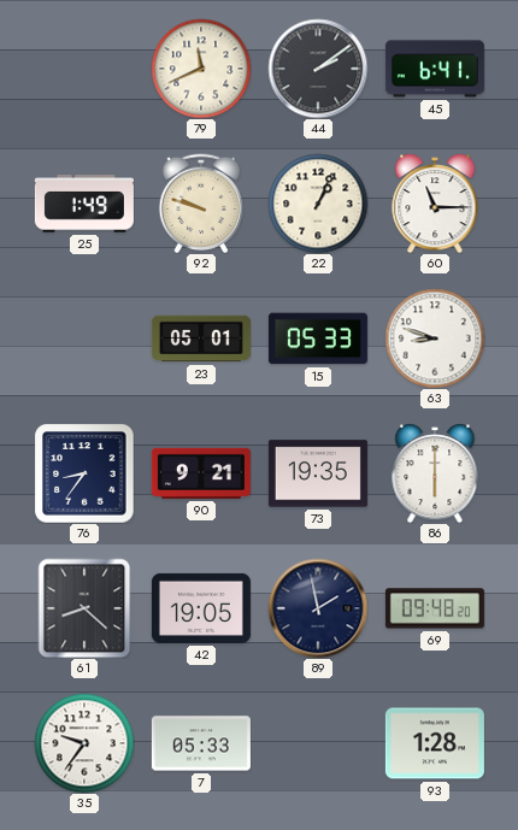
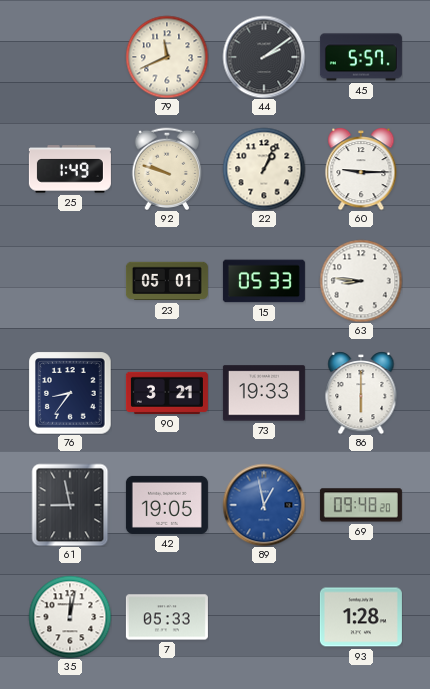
45: 6:41 -> 5:57 (361, 57)
60: 11:15 -> 9:15 (361, 169)
63: 8:48 -> 8:46 (361, 281)
90: 9:21 -> 3:21 (167, 393)
73: 19:35 -> 19:33 (264, 393)
61: 8:22 -> 8:58 (70, 505)
89: 1:58 -> 12:58 (264, 505)
89 dial: navy -> blue (264, 505)
35: 9:36 -> 12:02 (70, 617)
